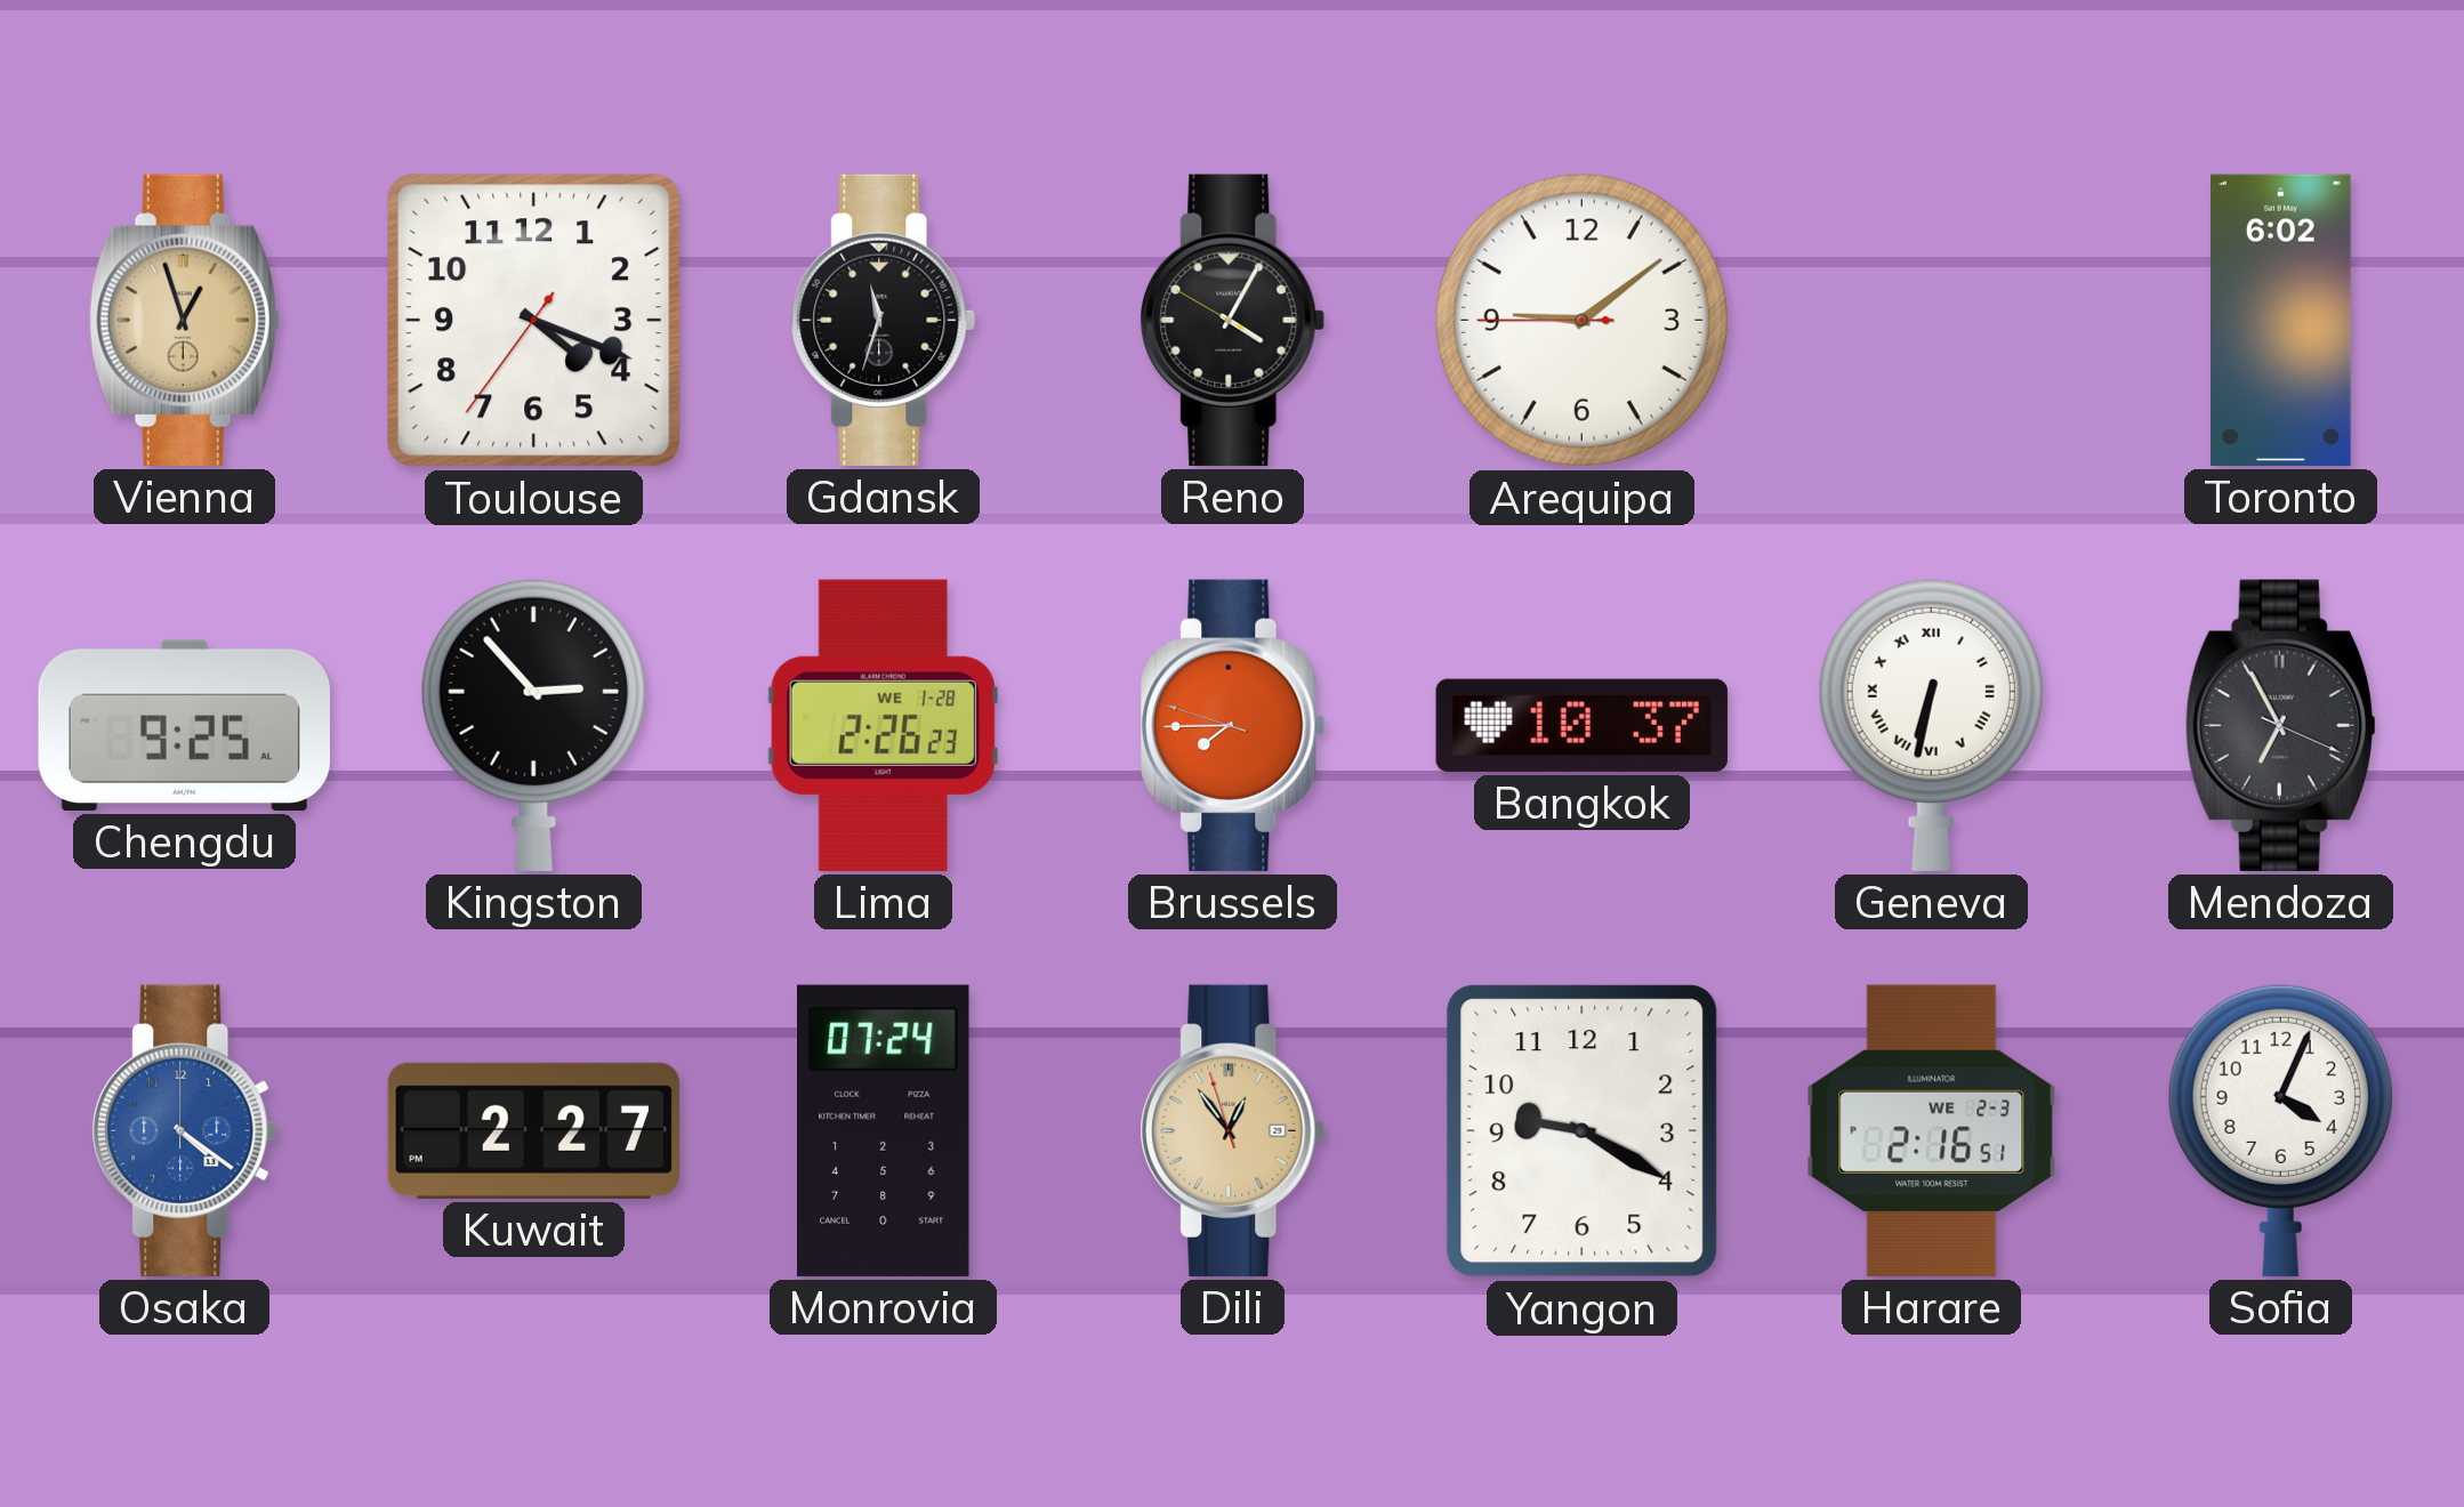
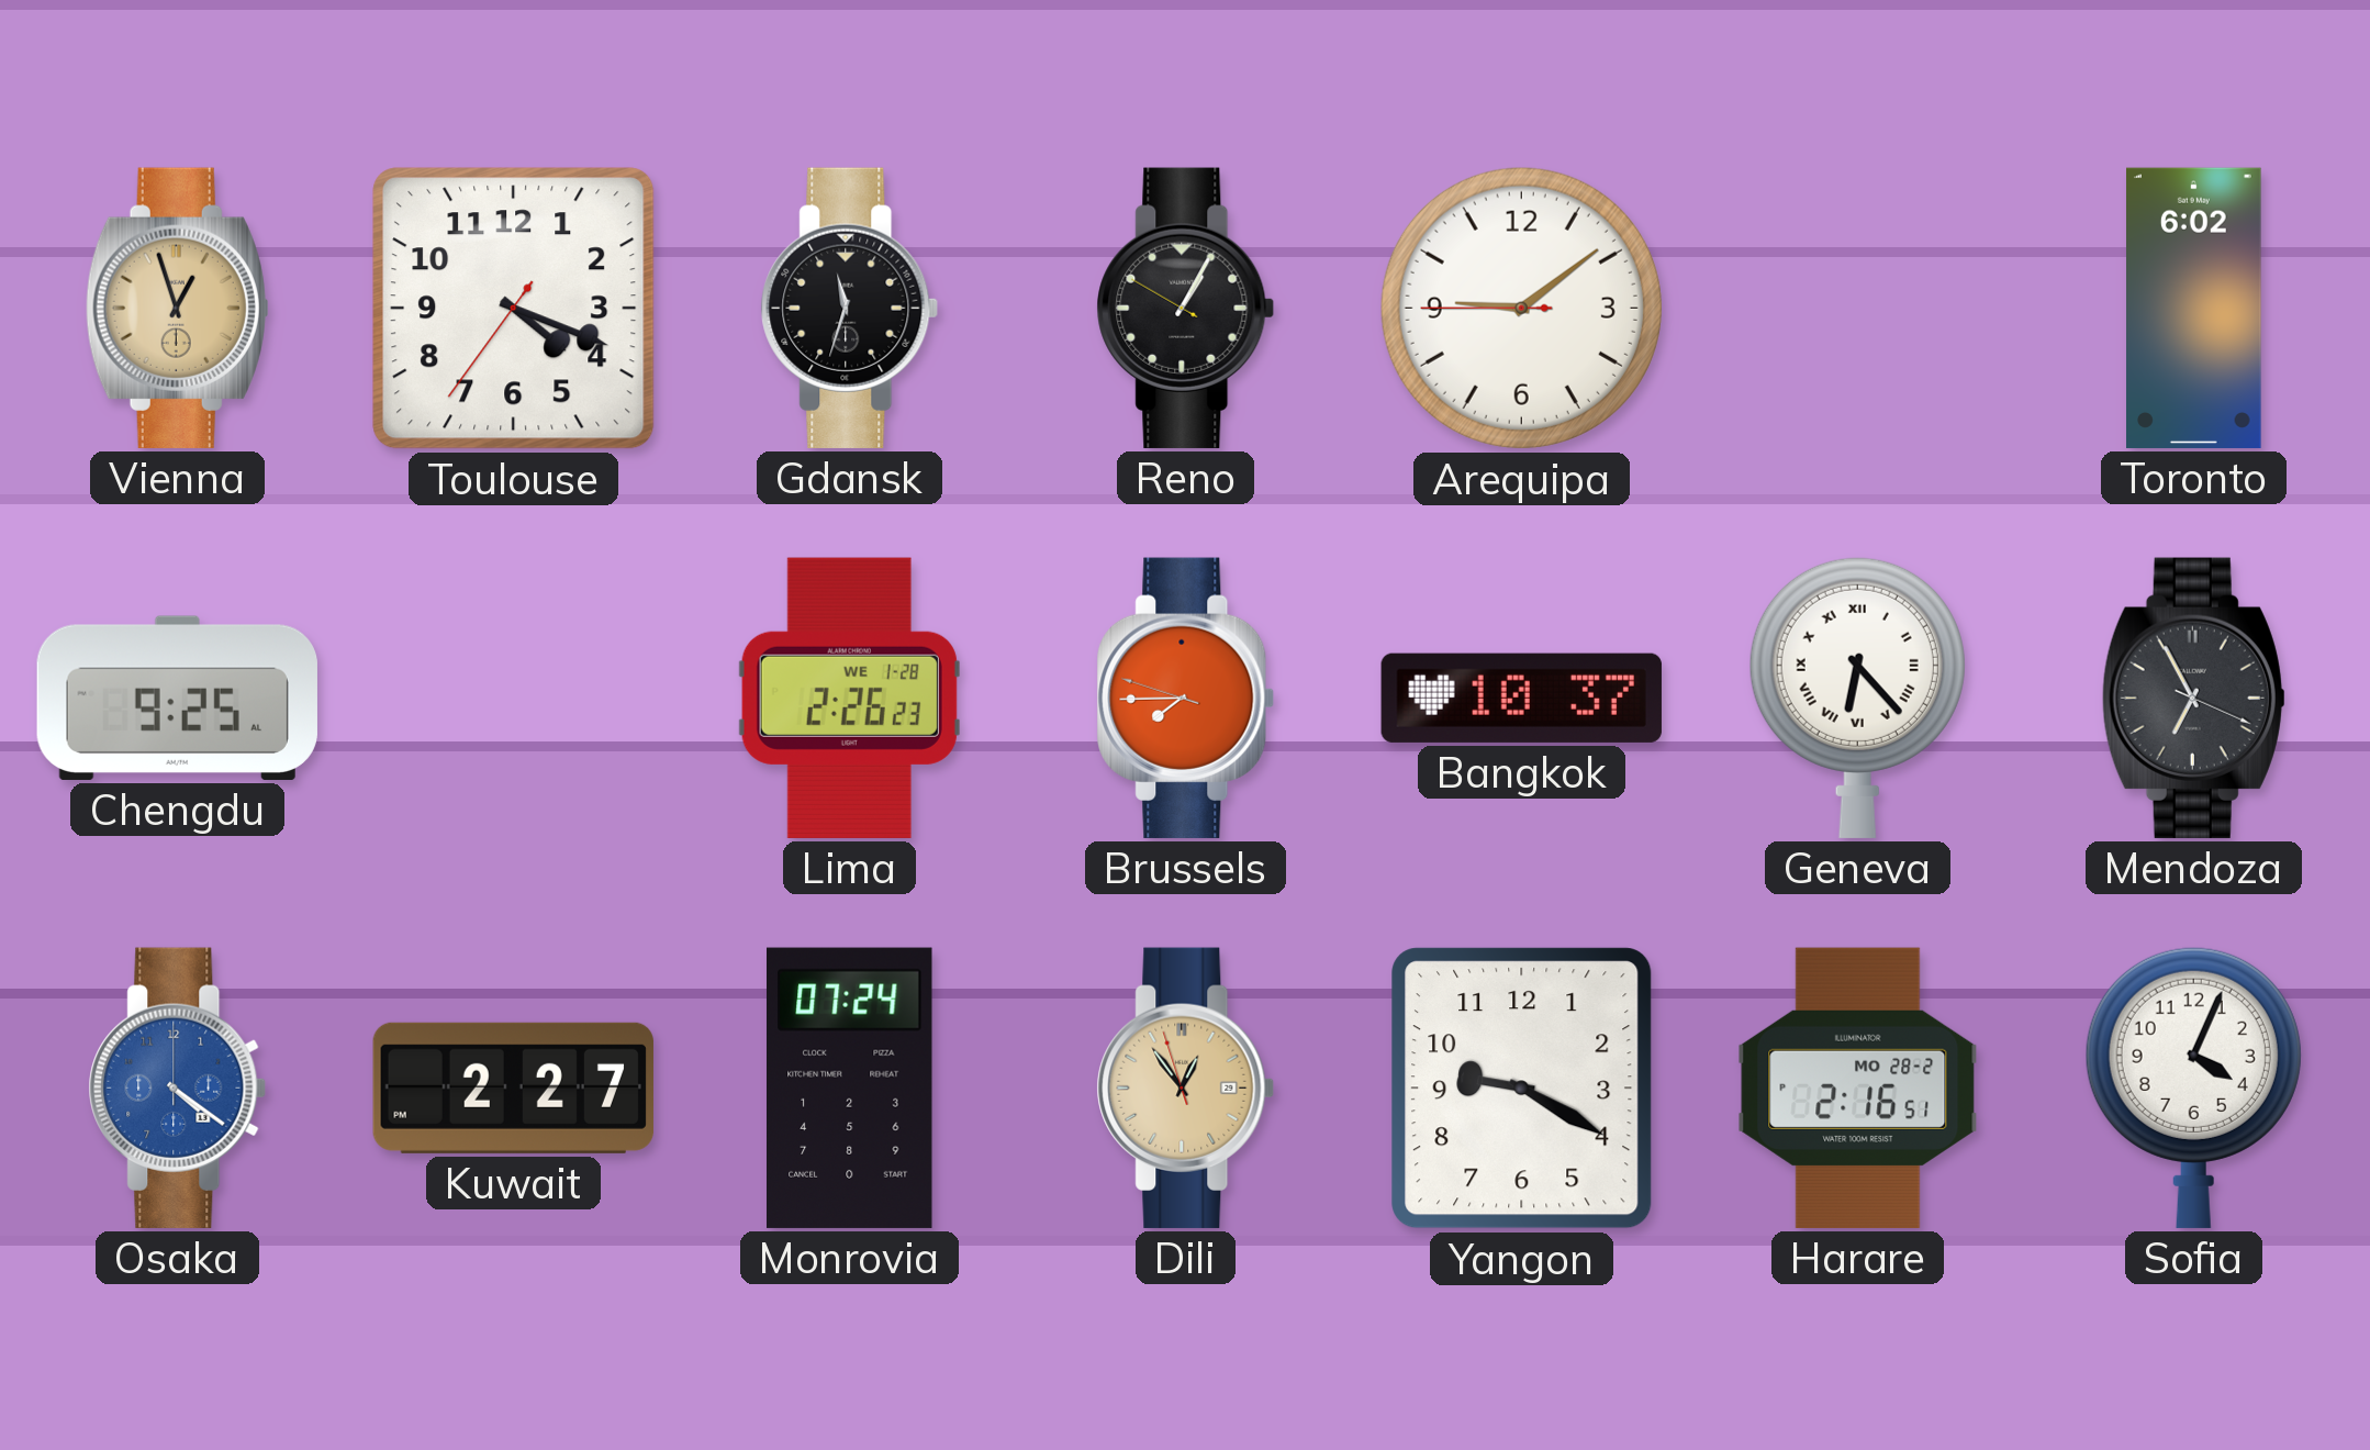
Reno: 4:04 -> 1:04 (1186, 308)
Kingston: 2:53 -> none (533, 725)
Geneva: 6:32 -> 6:23 (1857, 698)
Harare date: WE 2-3 -> MO 28-2 (1858, 1087)
